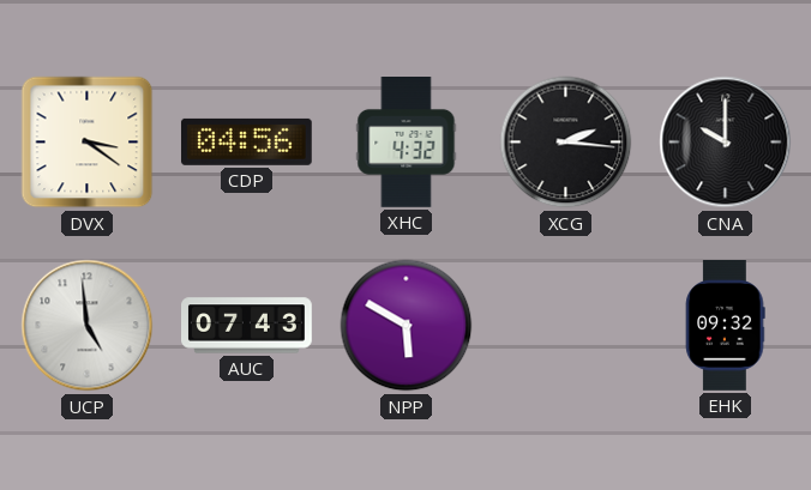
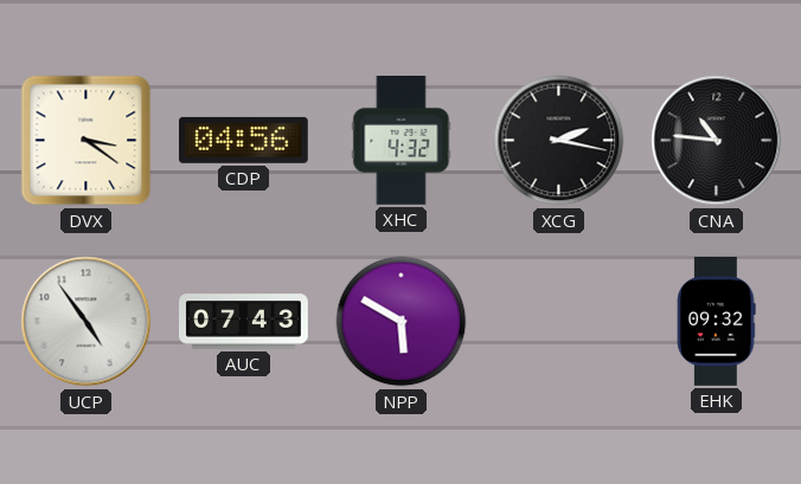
XCG: 2:16 -> 2:17 (559, 141)
CNA: 10:00 -> 10:46 (717, 141)
UCP: 4:59 -> 4:54 (86, 322)
